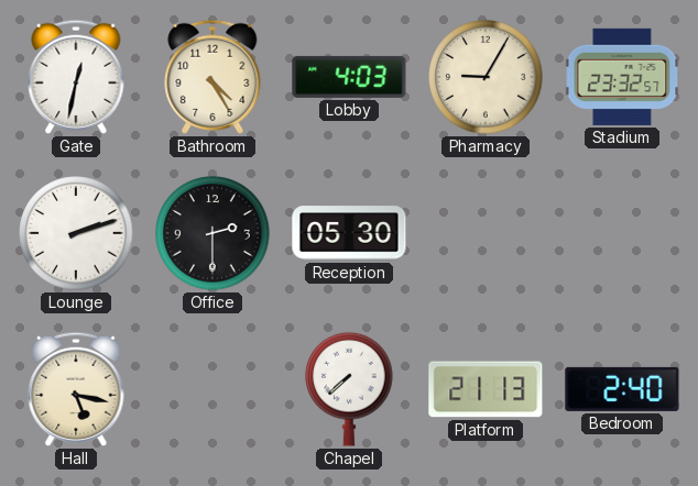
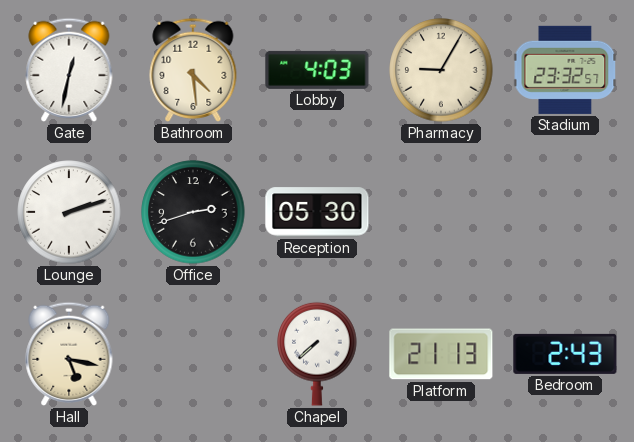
Bathroom: 4:25 -> 4:29 (193, 70)
Office: 2:30 -> 2:42 (193, 212)
Bedroom: 2:40 -> 2:43 (565, 354)
